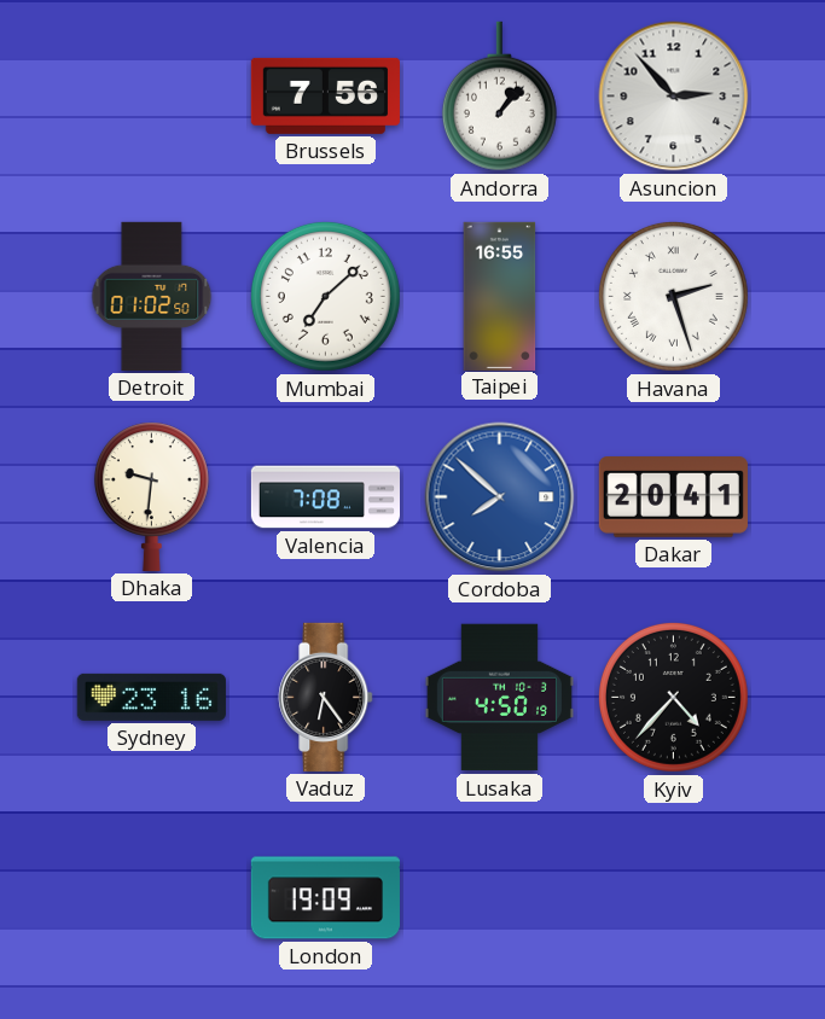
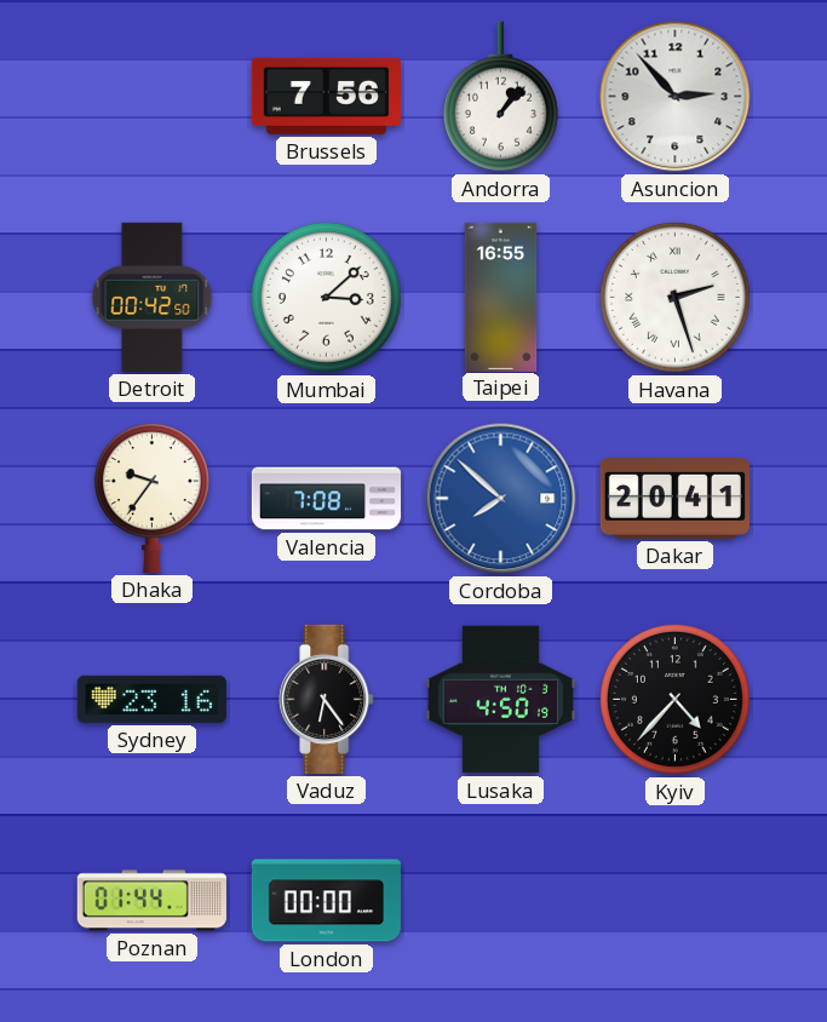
Detroit: 01:02 -> 00:42 (153, 297)
Mumbai: 7:08 -> 3:08 (326, 297)
Dhaka: 9:31 -> 9:36 (151, 498)
Poznan: none -> 01:44 (151, 901)
London: 19:09 -> 00:00 (326, 901)
